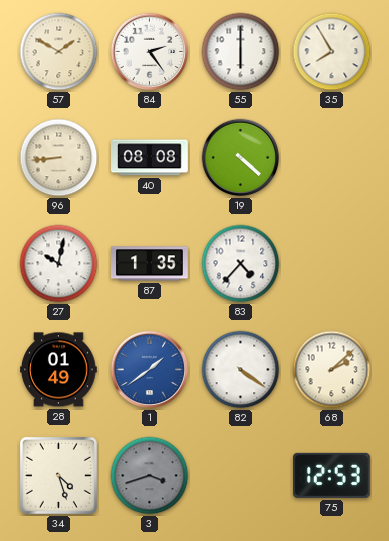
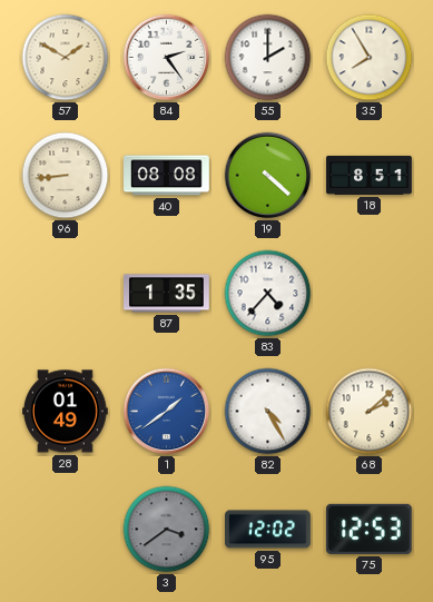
55: 6:00 -> 2:00 (268, 58)
18: none -> 8:51 (370, 175)
27: 10:02 -> none (59, 264)
82: 4:21 -> 4:25 (268, 412)
34: 4:27 -> none (58, 475)
3: 3:42 -> 3:39 (167, 530)
95: none -> 12:02 (268, 530)
